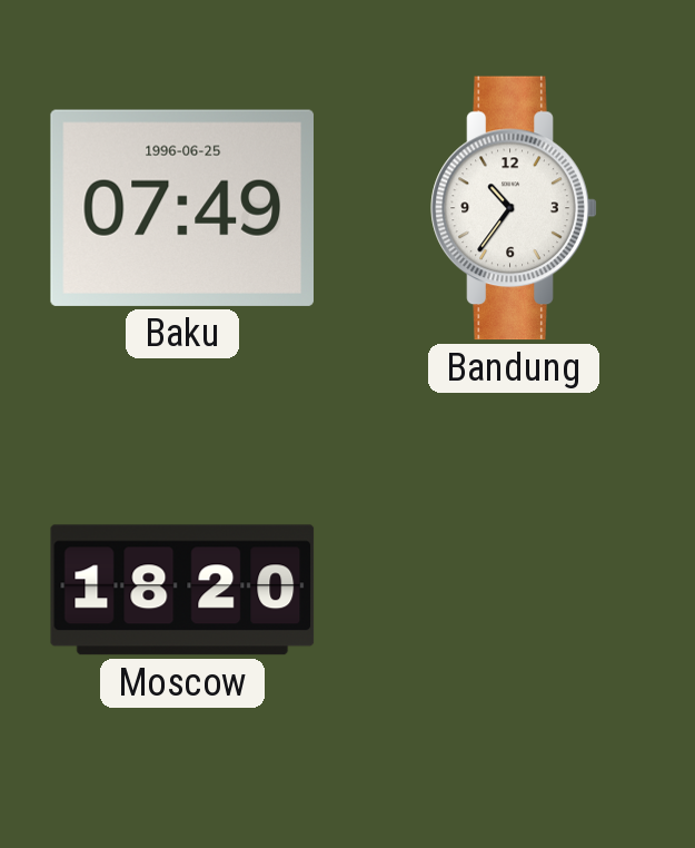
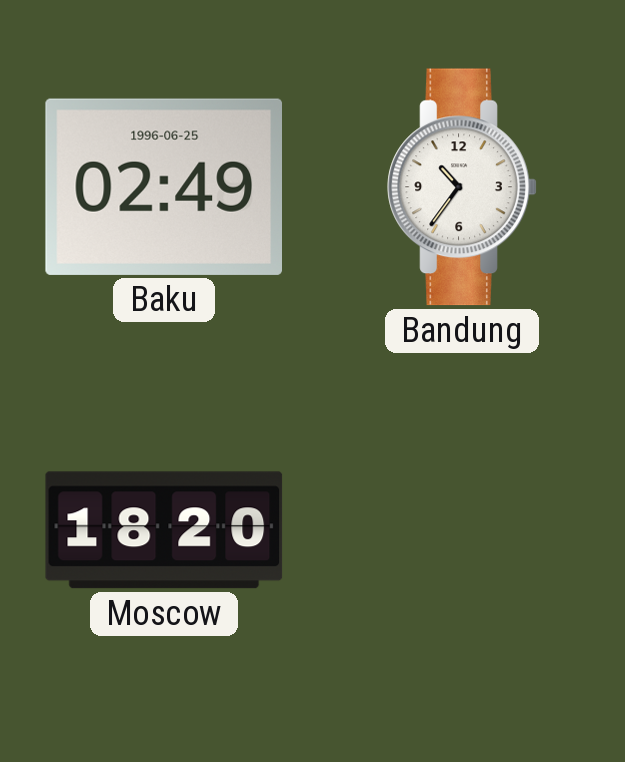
Baku: 07:49 -> 02:49 (163, 187)
